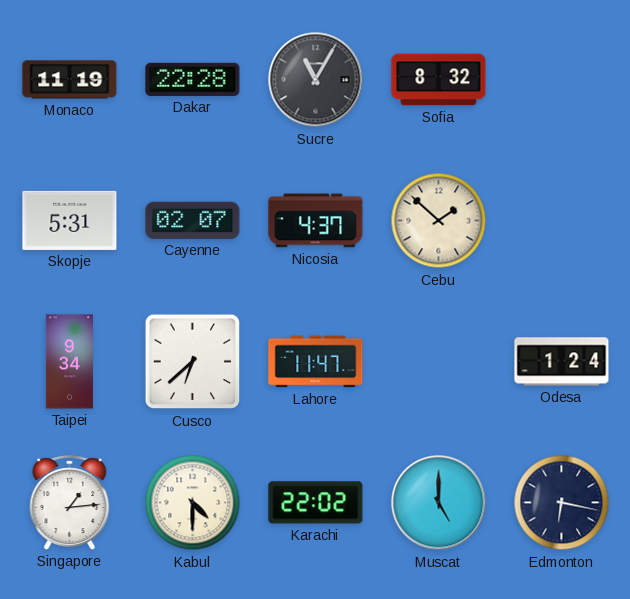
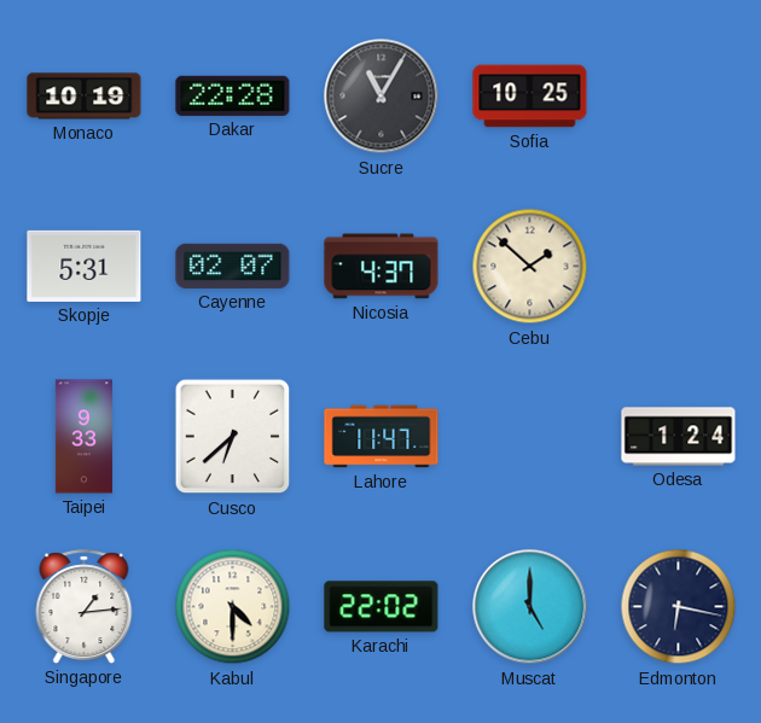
Monaco: 11:19 -> 10:19 (85, 97)
Sofia: 8:32 -> 10:25 (530, 97)
Taipei: 9:34 -> 9:33 (83, 437)
